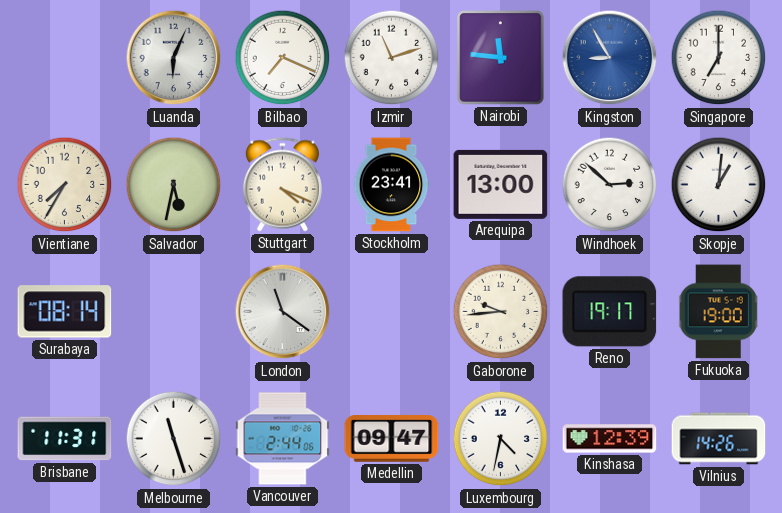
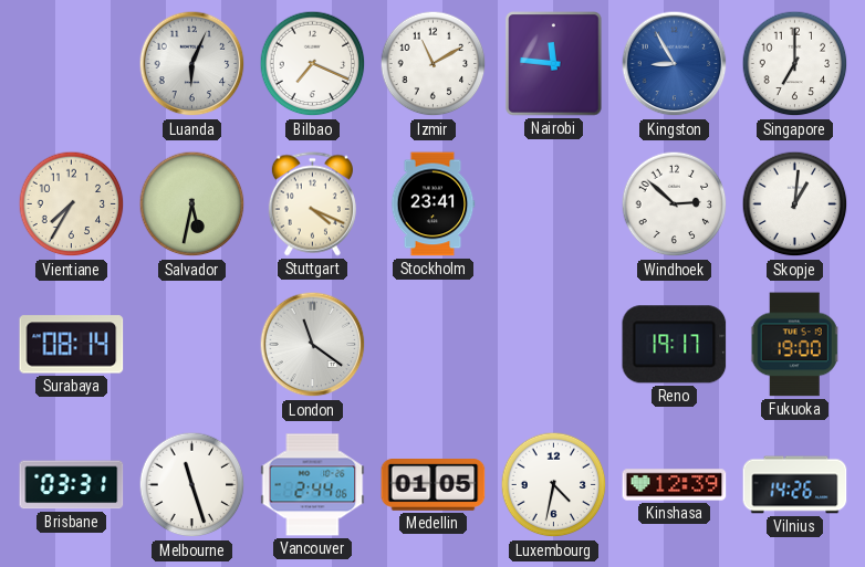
Izmir: 11:12 -> 11:10 (434, 64)
Arequipa: 13:00 -> none (501, 184)
Gaborone: 9:44 -> none (501, 312)
Brisbane: 11:31 -> 03:31 (72, 485)
Medellin: 09:47 -> 01:05 (434, 485)
